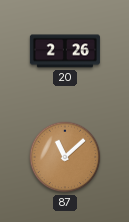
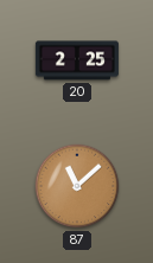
20: 2:26 -> 2:25 (77, 60)
